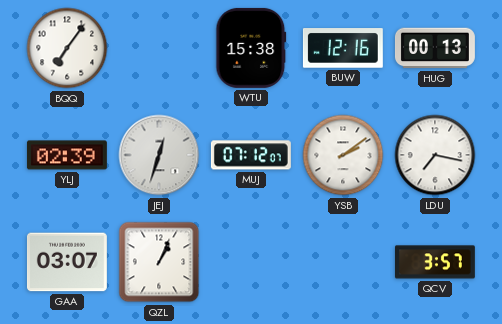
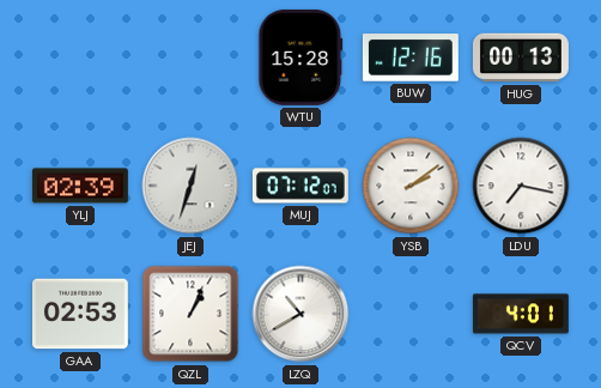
BQQ: 7:06 -> none (67, 48)
WTU: 15:38 -> 15:28 (300, 57)
GAA: 03:07 -> 02:53 (80, 314)
LZQ: none -> 10:40 (300, 314)
QCV: 3:57 -> 4:01 (521, 314)
